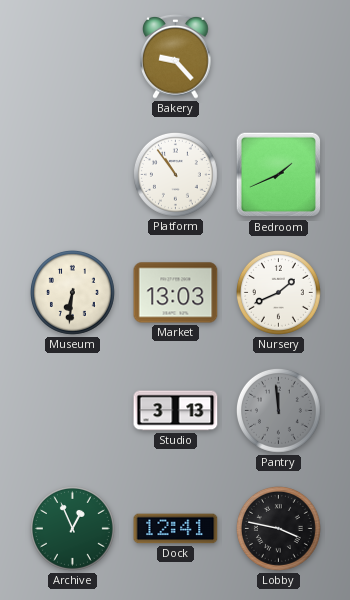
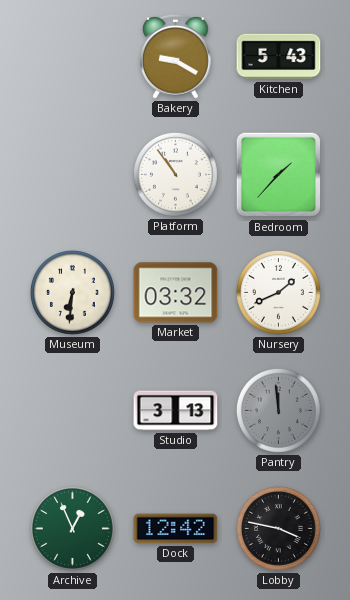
Bakery: 9:23 -> 9:20 (176, 56)
Kitchen: none -> 5:43 (279, 57)
Bedroom: 1:41 -> 1:37 (279, 175)
Market: 13:03 -> 03:32 (176, 293)
Dock: 12:41 -> 12:42 (176, 529)
